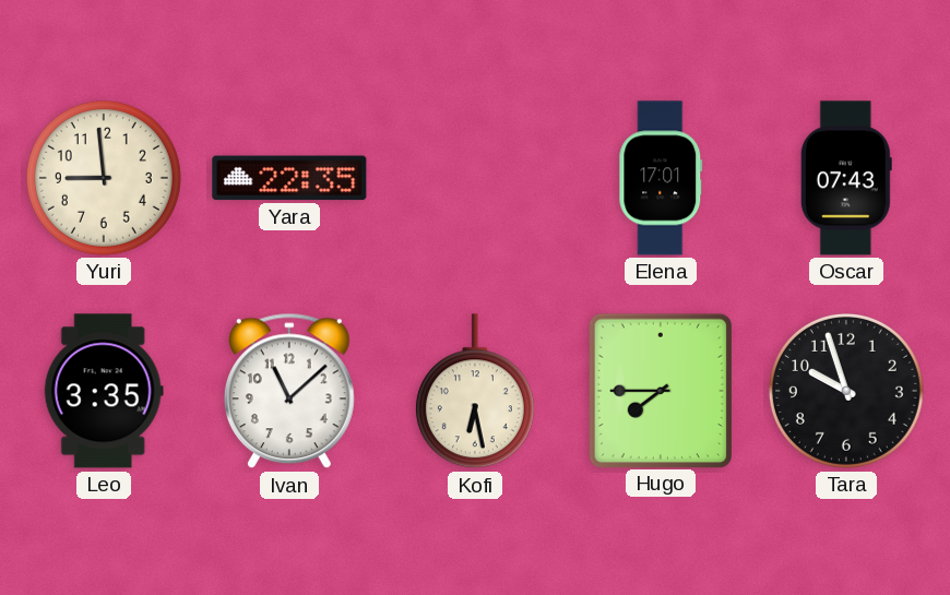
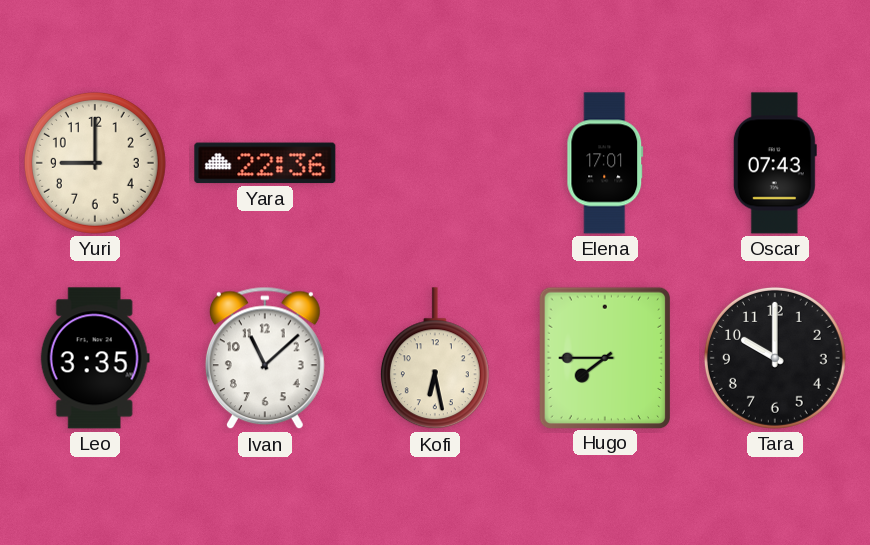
Yuri: 8:59 -> 9:00 (95, 163)
Yara: 22:35 -> 22:36 (265, 163)
Tara: 9:57 -> 10:00 (775, 358)
